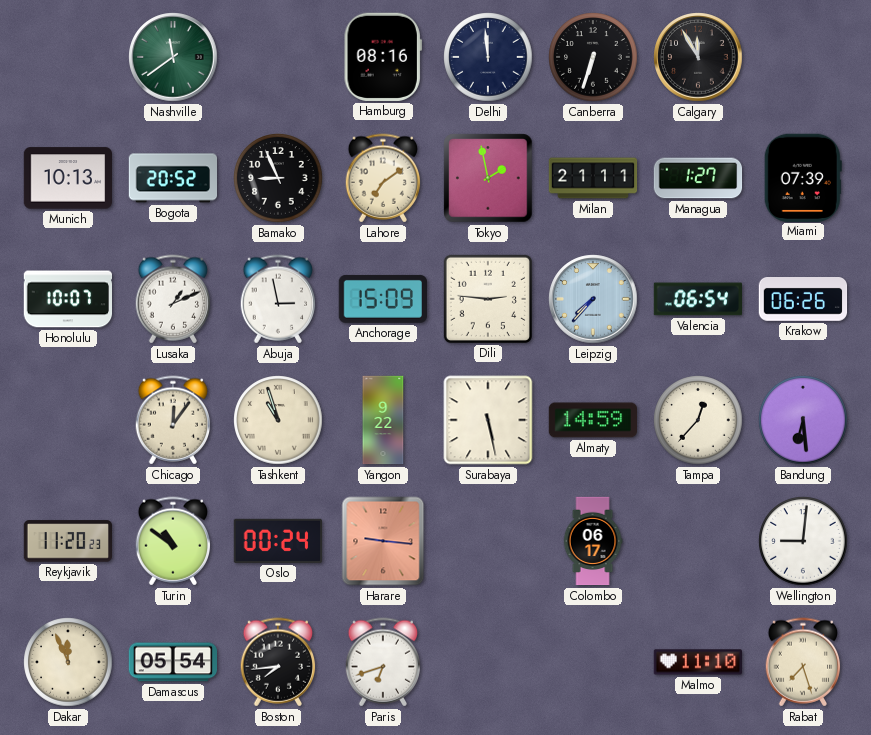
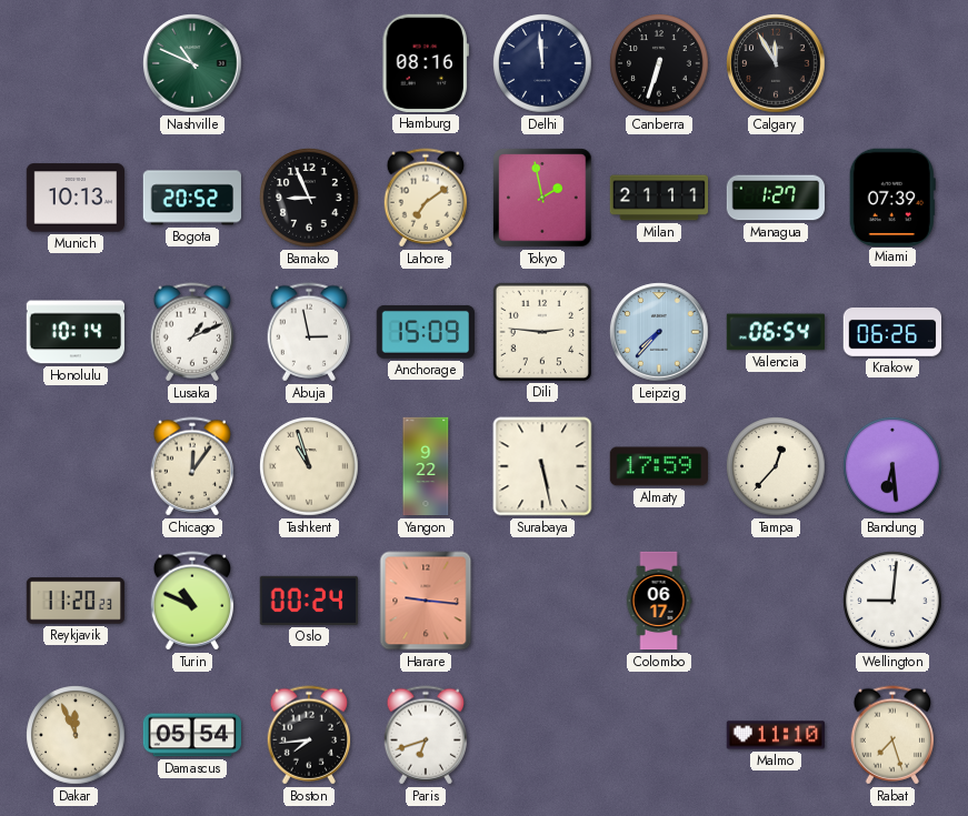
Nashville: 11:39 -> 10:49 (192, 63)
Honolulu: 10:07 -> 10:14 (74, 332)
Almaty: 14:59 -> 17:59 (658, 466)
Turin: 10:51 -> 10:49 (192, 601)
